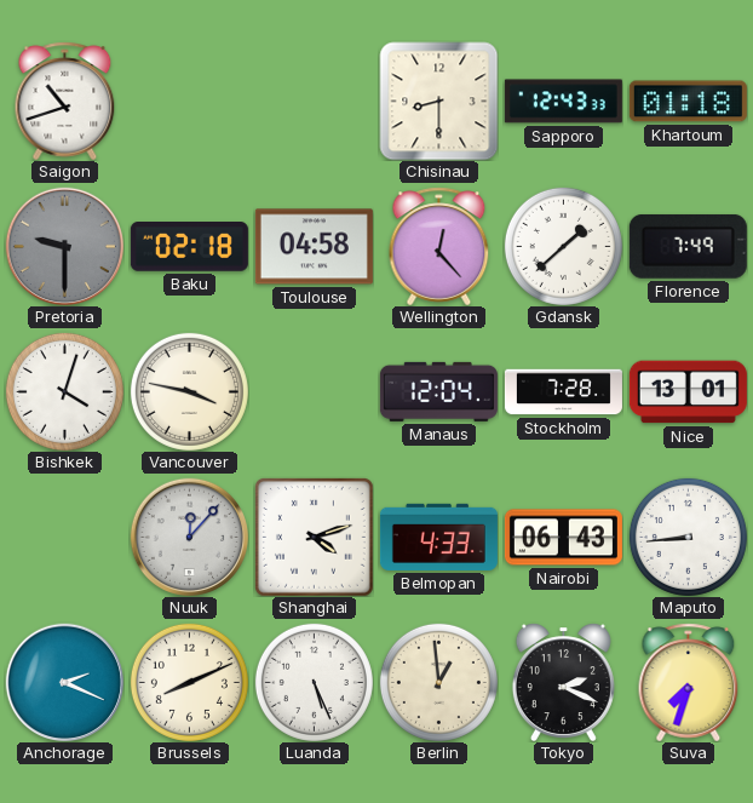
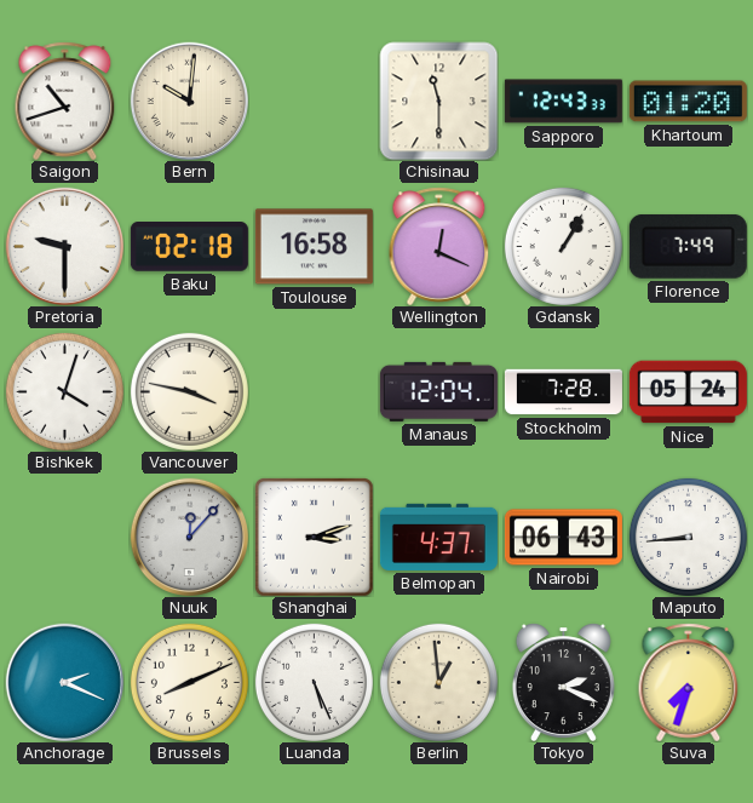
Bern: none -> 10:01 (189, 101)
Chisinau: 8:30 -> 11:30 (438, 101)
Khartoum: 01:18 -> 01:20 (688, 102)
Pretoria dial: grey -> white (64, 246)
Toulouse: 04:58 -> 16:58 (314, 247)
Wellington: 12:23 -> 12:19 (439, 246)
Gdansk: 1:38 -> 1:05 (563, 246)
Nice: 13:01 -> 05:24 (688, 392)
Shanghai: 4:12 -> 3:12 (315, 538)
Belmopan: 4:33 -> 4:37 (438, 537)
